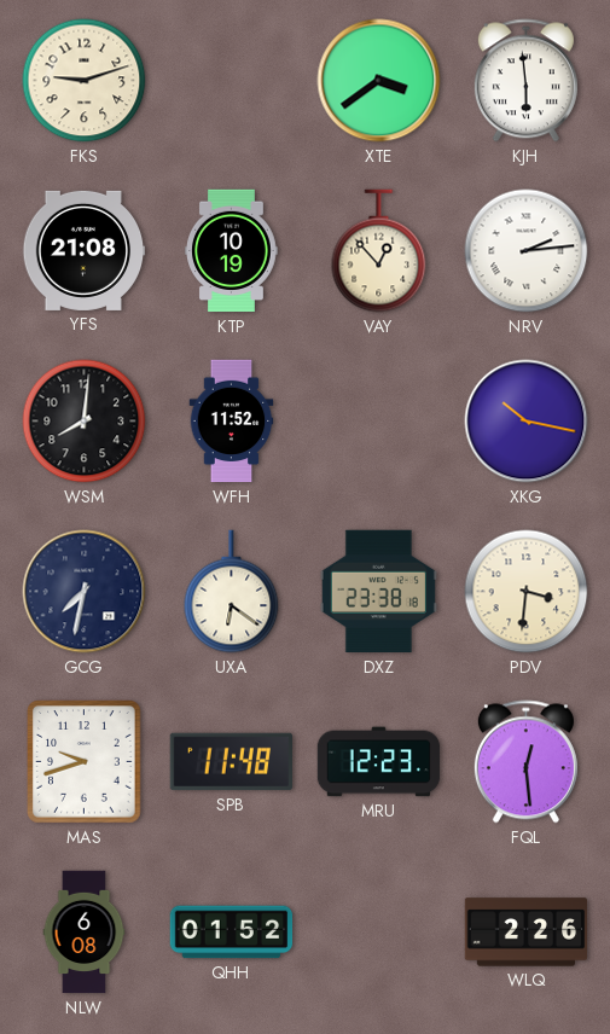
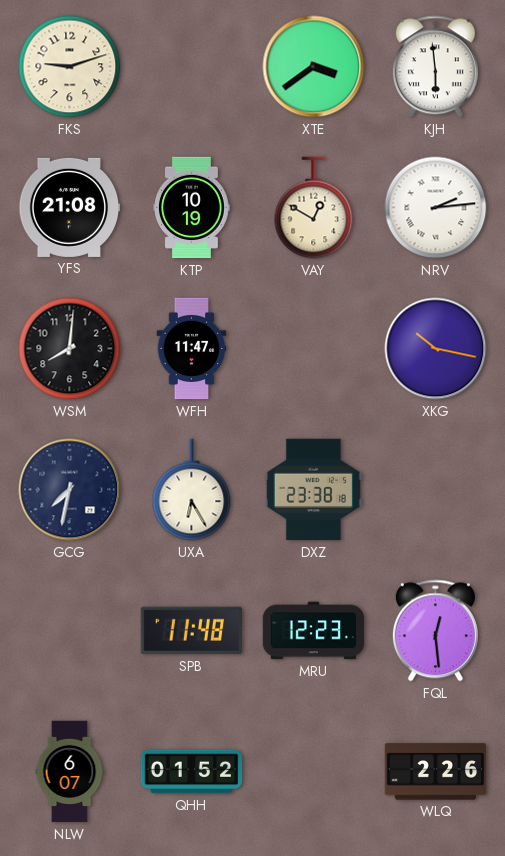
VAY: 12:53 -> 12:50 (314, 208)
WFH: 11:52 -> 11:47 (192, 349)
UXA: 6:21 -> 6:25 (192, 490)
PDV: 3:31 -> none (527, 592)
MAS: 9:42 -> none (85, 762)
NLW: 6:08 -> 6:07 (70, 772)
